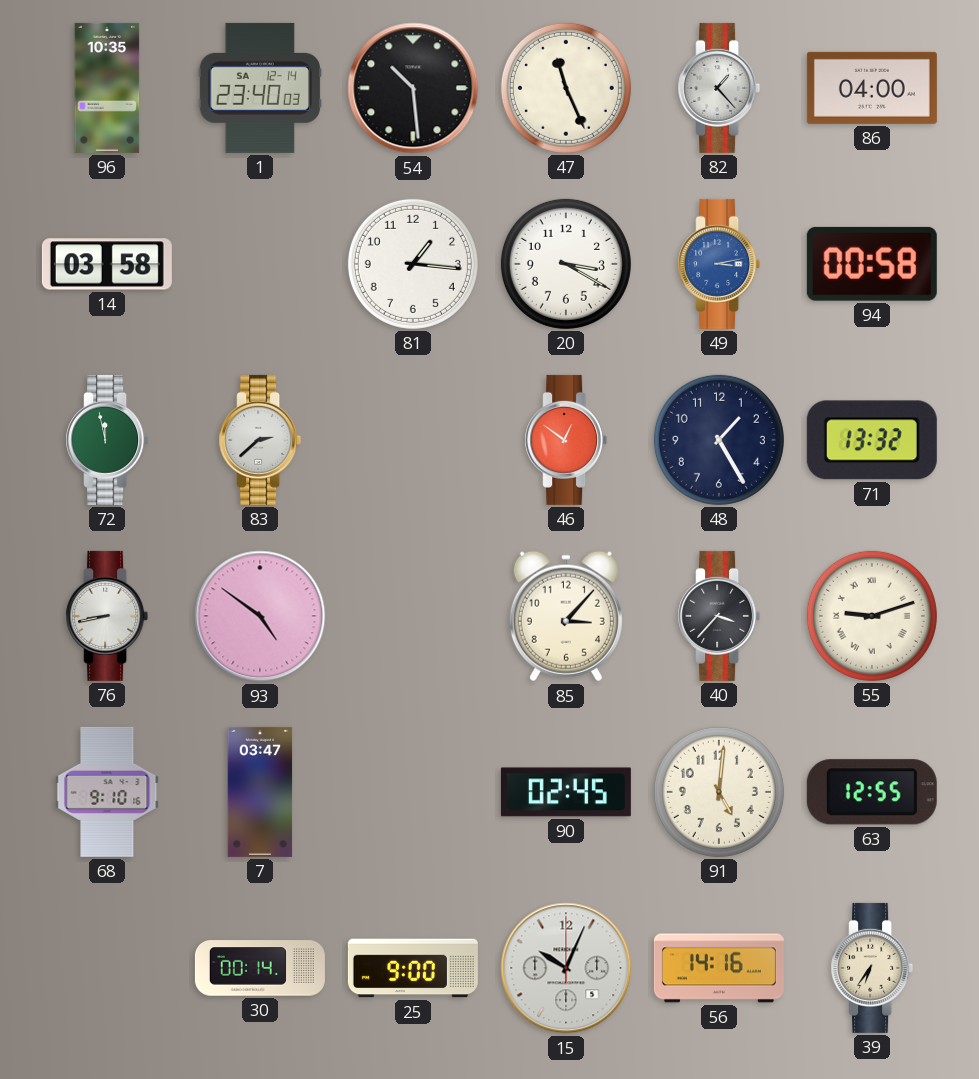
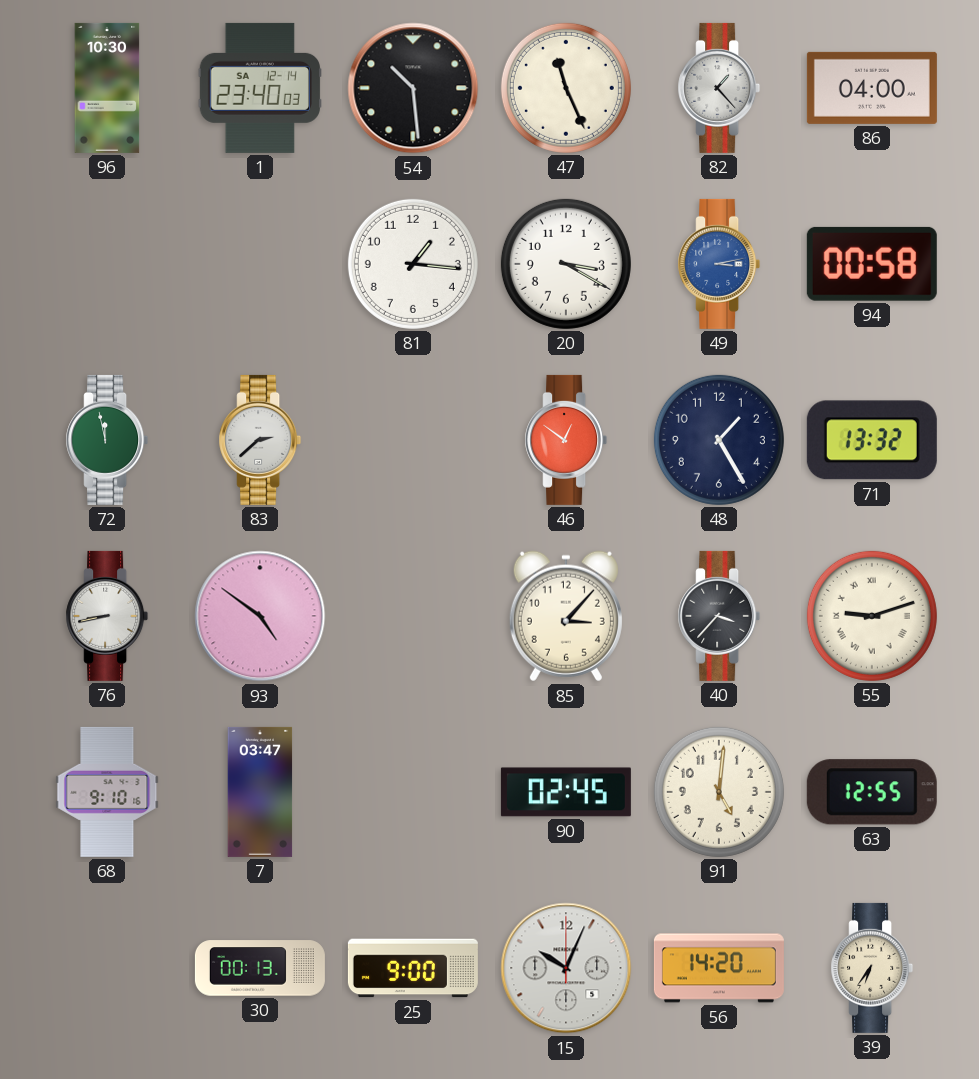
96: 10:35 -> 10:30 (107, 88)
14: 03:58 -> none (107, 264)
30: 00:14 -> 00:13 (260, 968)
56: 14:16 -> 14:20 (719, 968)
